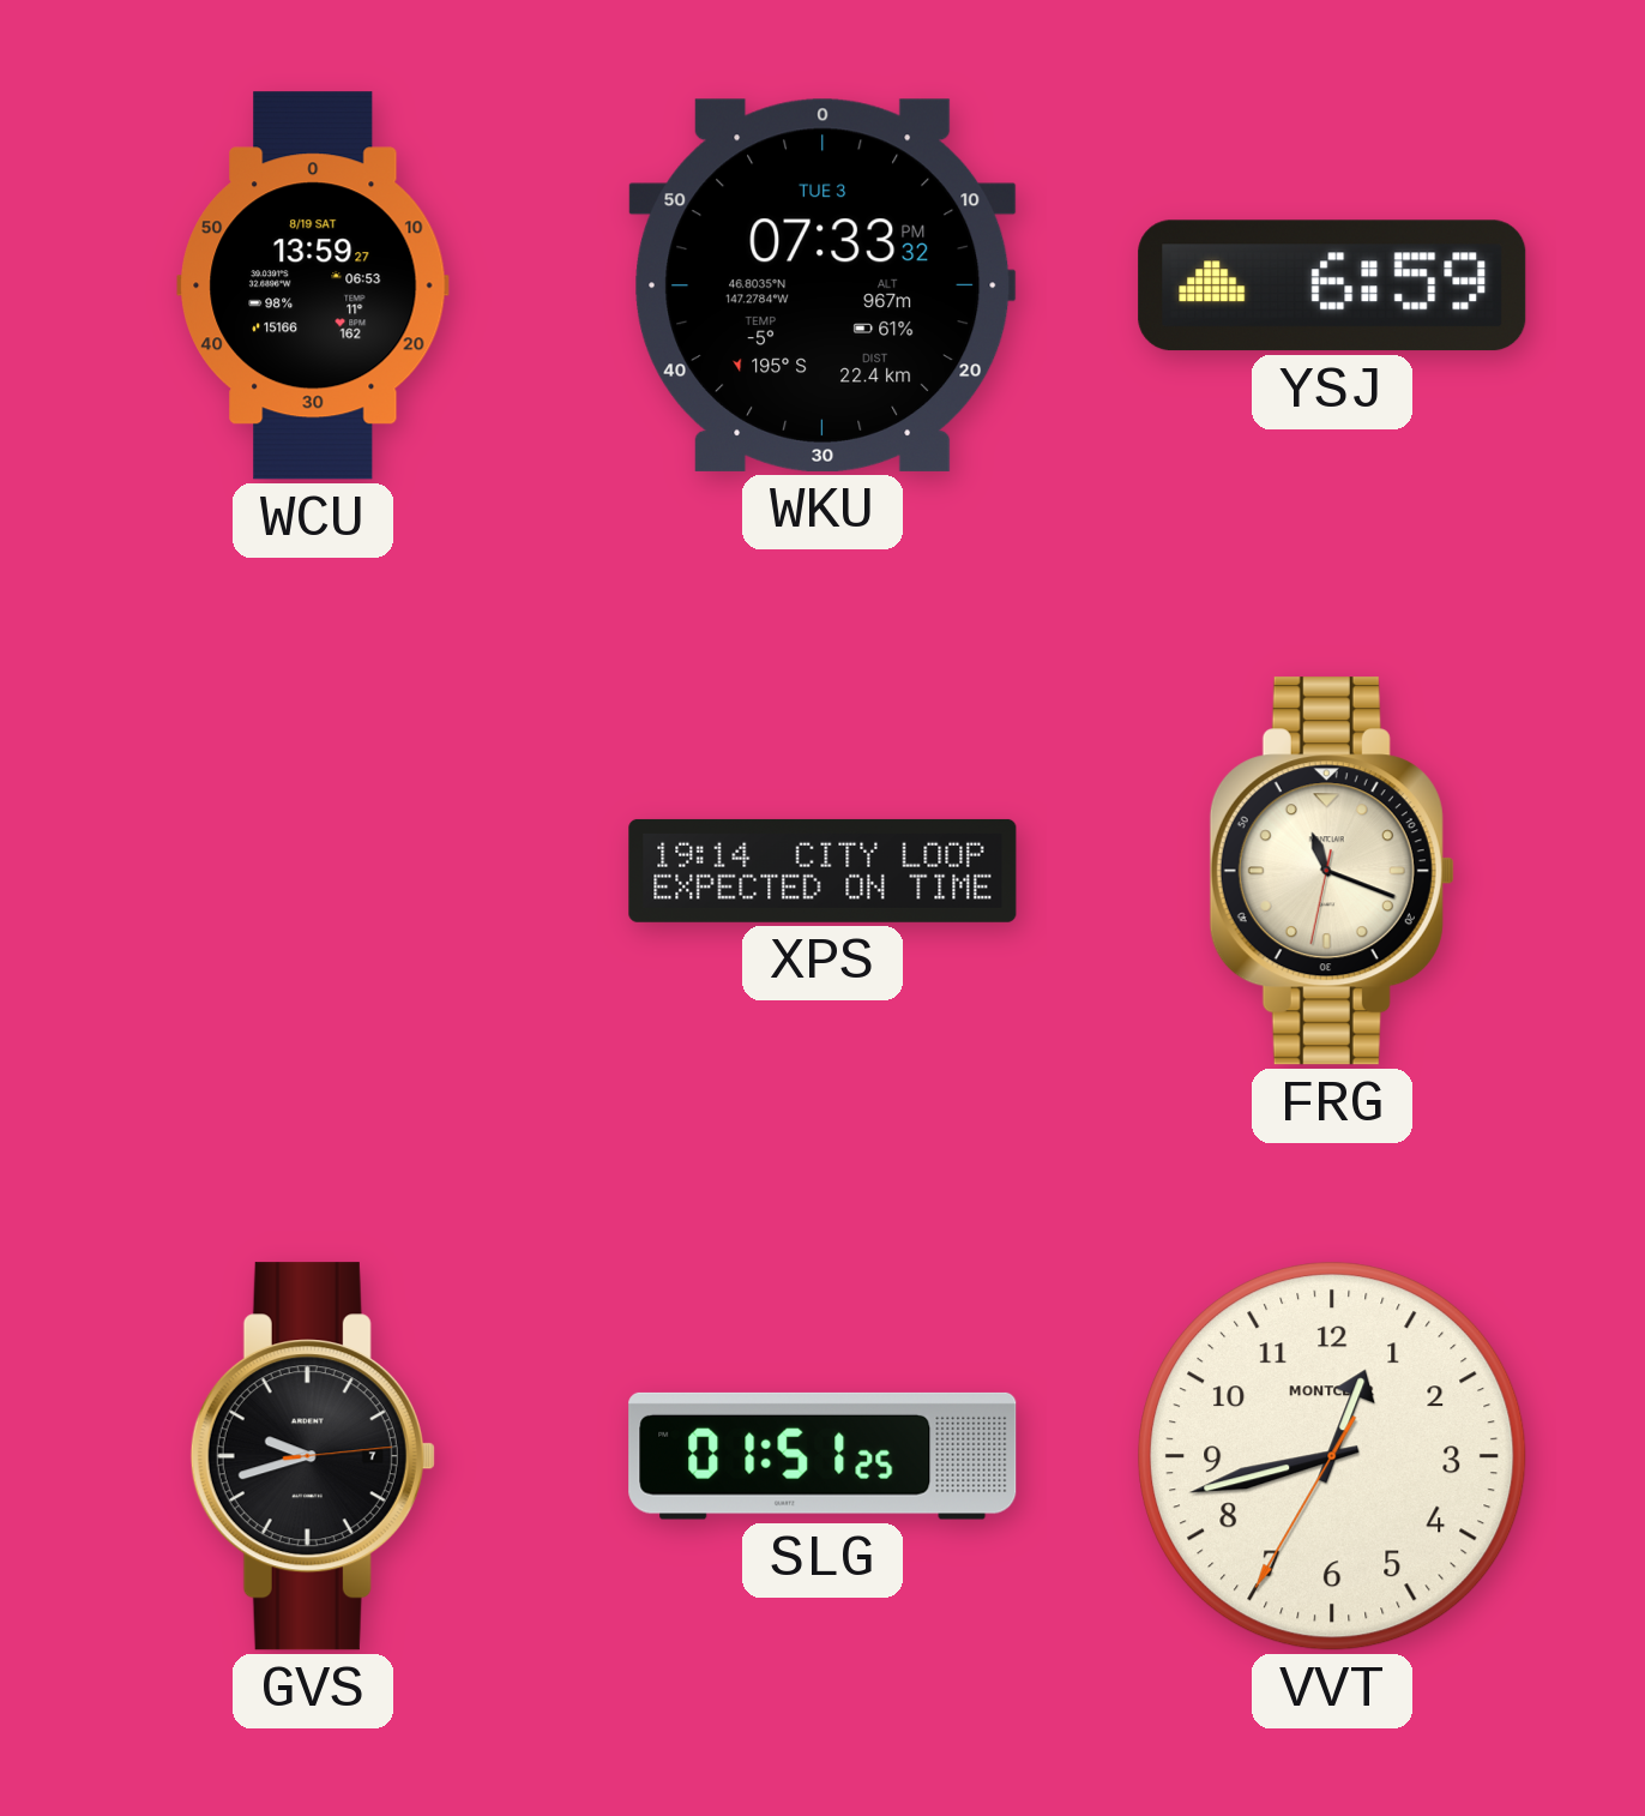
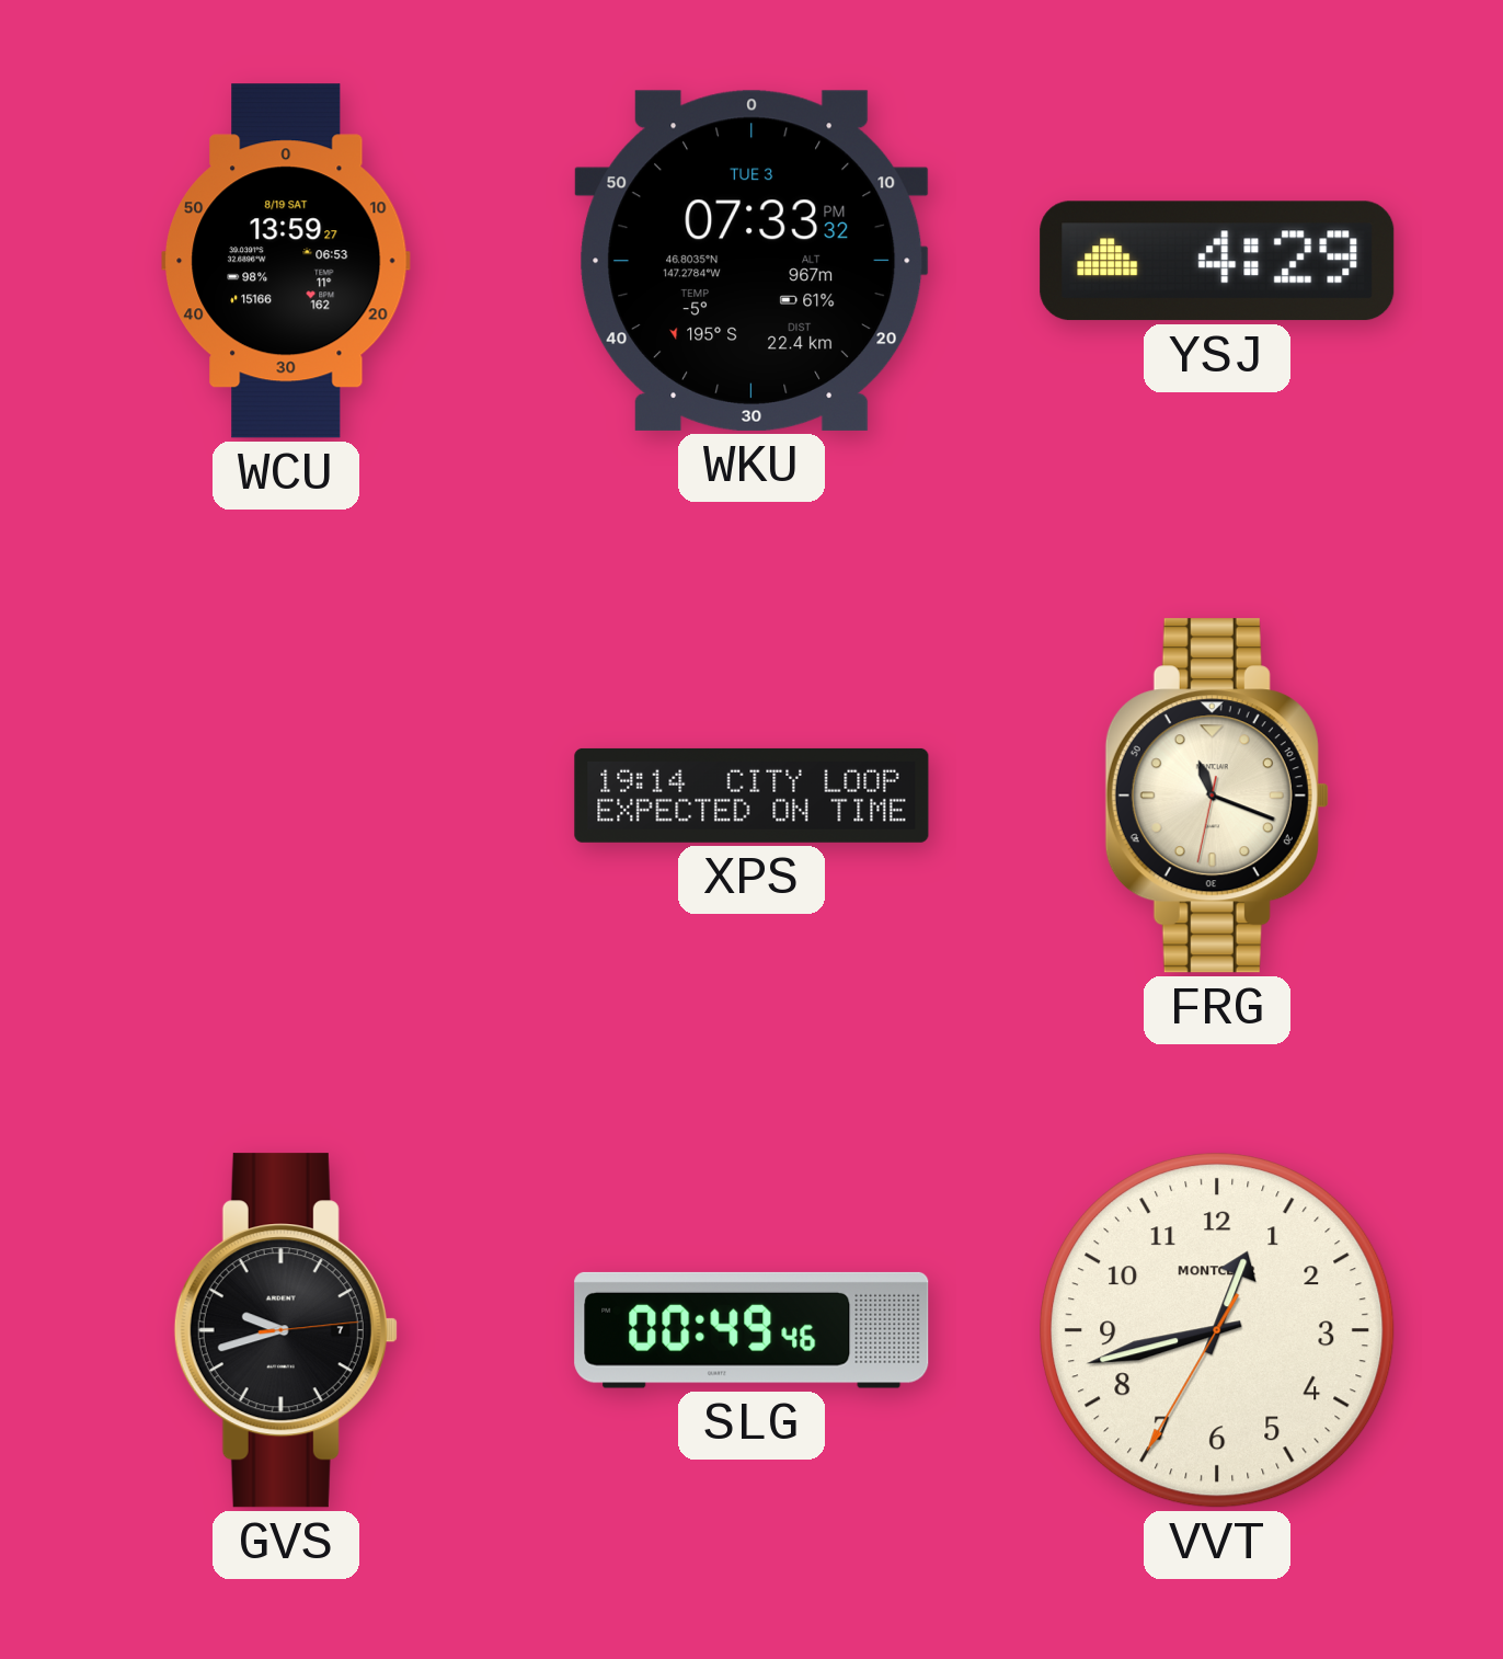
YSJ: 6:59 -> 4:29 (1217, 261)
SLG: 01:51 -> 00:49 (751, 1330)
